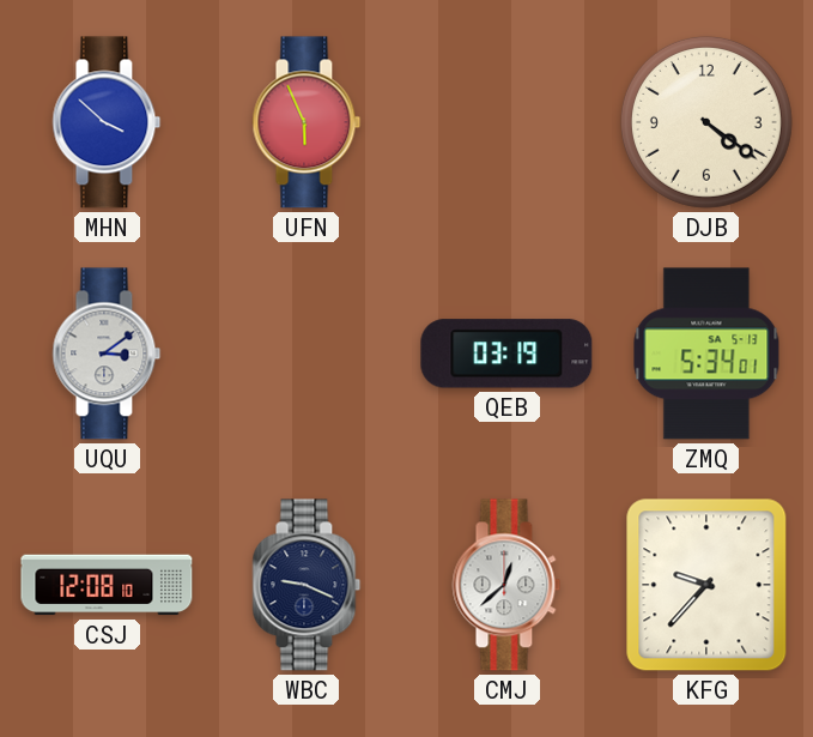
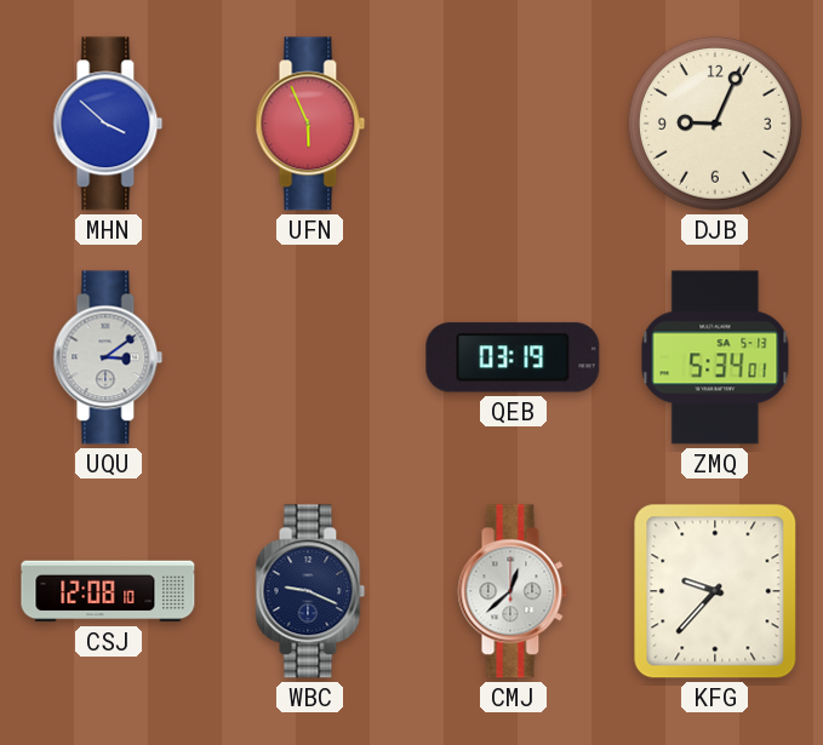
DJB: 4:21 -> 9:04 (715, 124)
